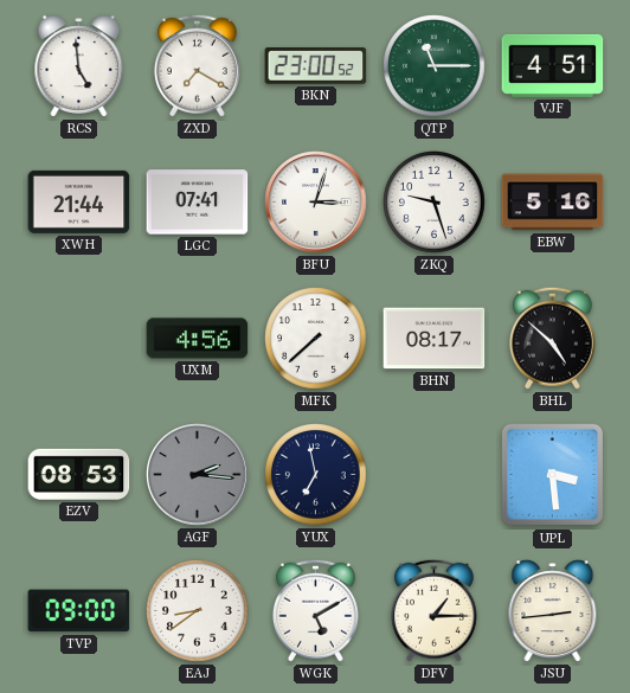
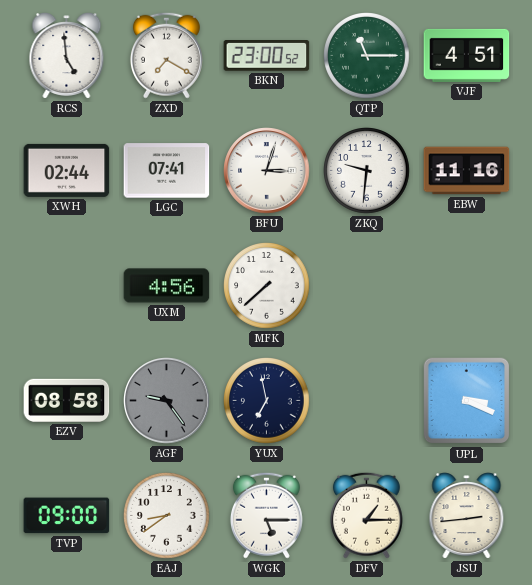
XWH: 21:44 -> 02:44 (67, 170)
ZKQ: 9:27 -> 9:31 (367, 171)
EBW: 5:16 -> 11:16 (467, 171)
BHN: 08:17 -> none (435, 339)
BHL: 4:52 -> none (552, 338)
EZV: 08:53 -> 08:58 (67, 400)
AGF: 2:16 -> 9:24 (167, 401)
UPL: 3:29 -> 3:19 (467, 401)
WGK: 5:10 -> 5:15 (266, 515)
